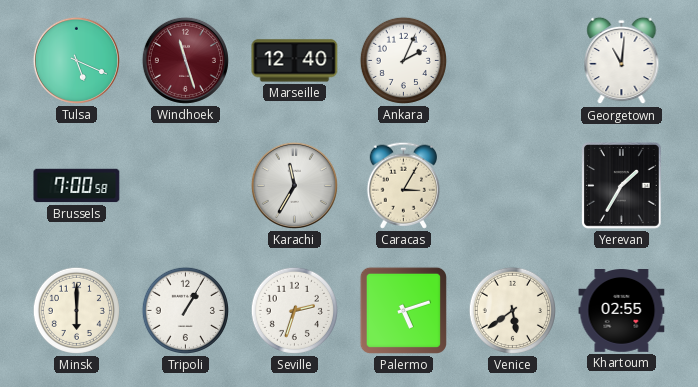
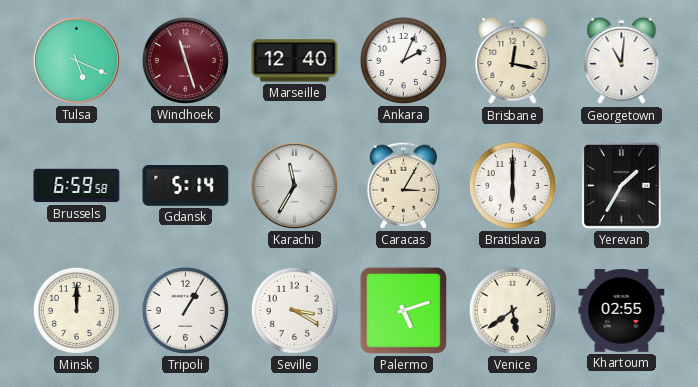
Brisbane: none -> 12:17 (513, 61)
Brussels: 7:00 -> 6:59 (77, 186)
Gdansk: none -> 5:14 (186, 186)
Bratislava: none -> 6:00 (512, 185)
Minsk: 6:00 -> 12:00 (76, 310)
Seville: 2:33 -> 3:20 (294, 310)
